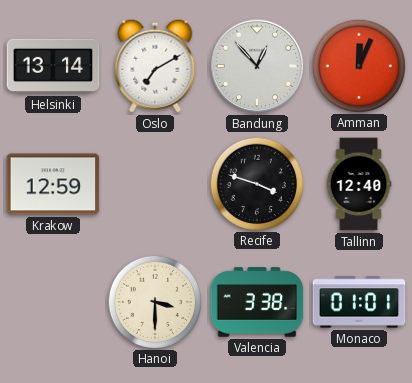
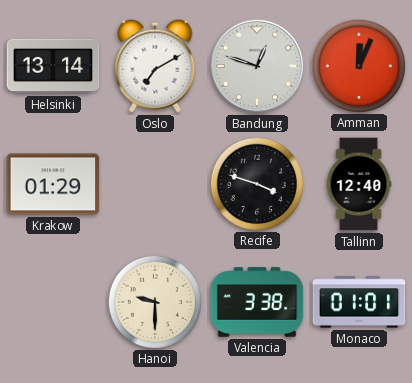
Bandung: 12:53 -> 12:48 (257, 66)
Krakow: 12:59 -> 01:29 (53, 184)
Hanoi: 3:30 -> 9:30 (154, 301)
